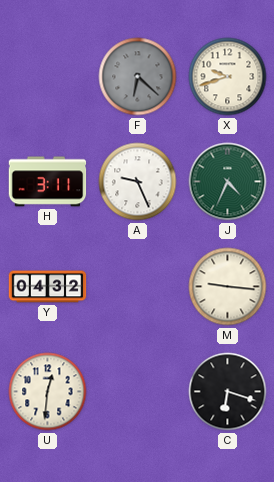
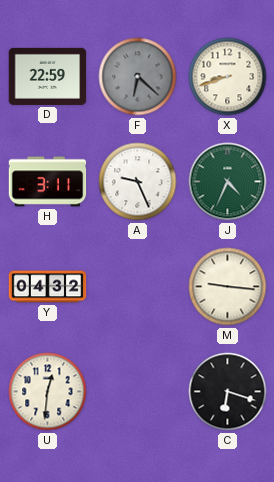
D: none -> 22:59 (48, 76)
X: 9:42 -> 8:42 (228, 77)
